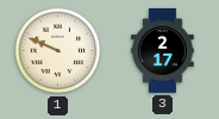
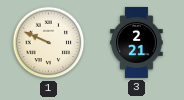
3: 2:17 -> 2:21 (137, 42)
